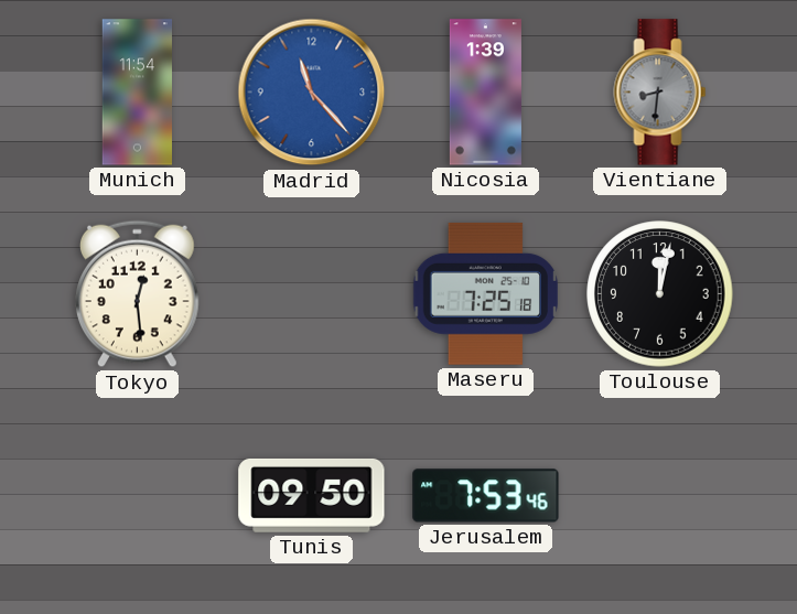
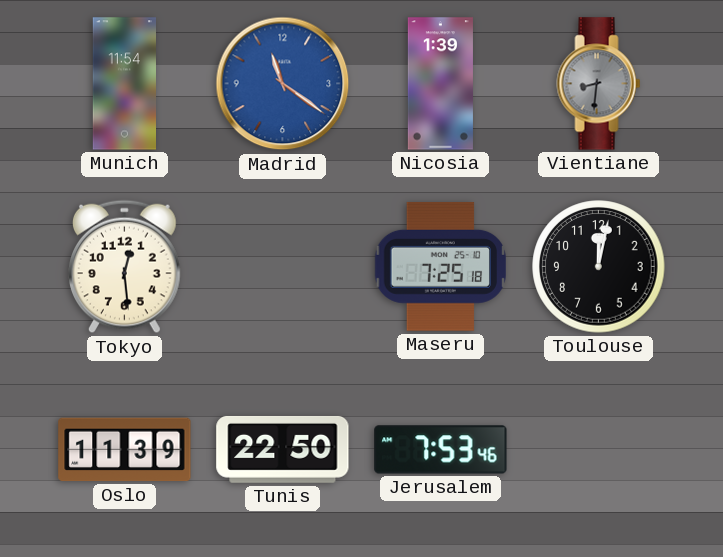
Madrid: 11:23 -> 11:21 (283, 84)
Oslo: none -> 11:39 (125, 450)
Tunis: 09:50 -> 22:50 (283, 449)
